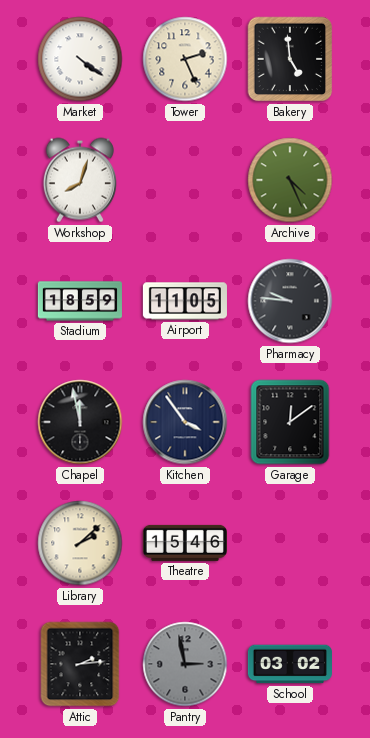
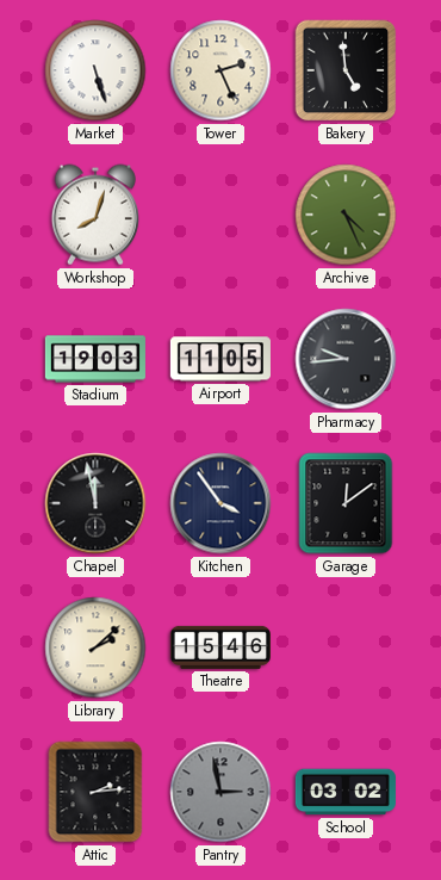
Market: 4:21 -> 5:27 (95, 70)
Stadium: 18:59 -> 19:03 (95, 359)
Pharmacy: 9:46 -> 9:44 (346, 359)
